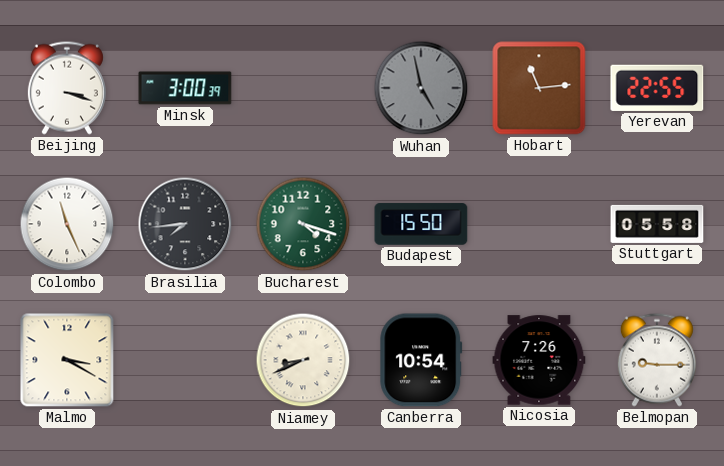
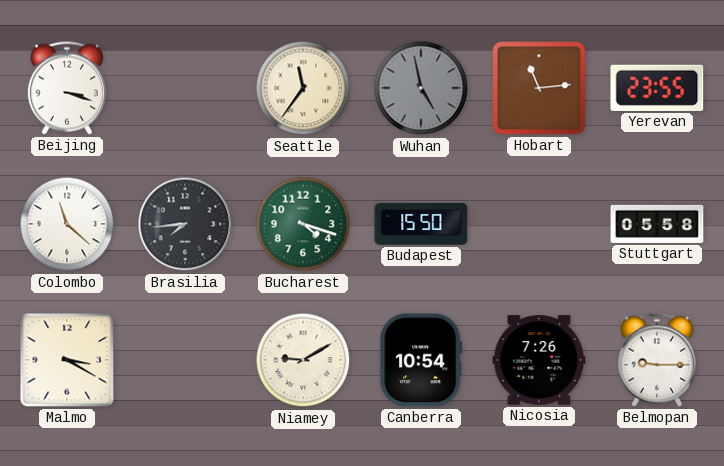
Minsk: 3:00 -> none (185, 88)
Seattle: none -> 11:36 (303, 88)
Yerevan: 22:55 -> 23:55 (657, 88)
Colombo: 11:26 -> 11:22 (67, 224)
Niamey: 8:41 -> 9:10 (303, 360)
